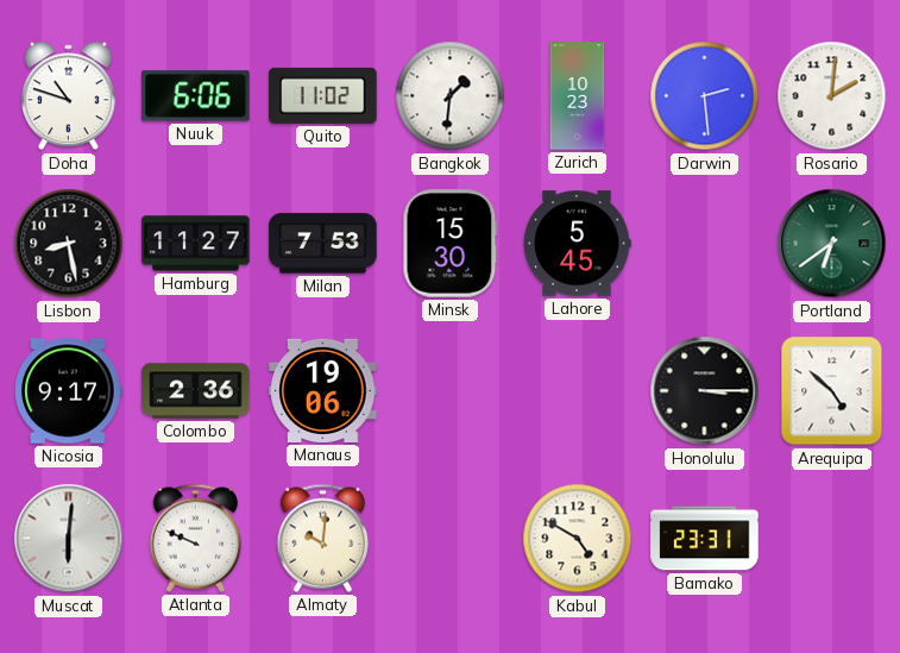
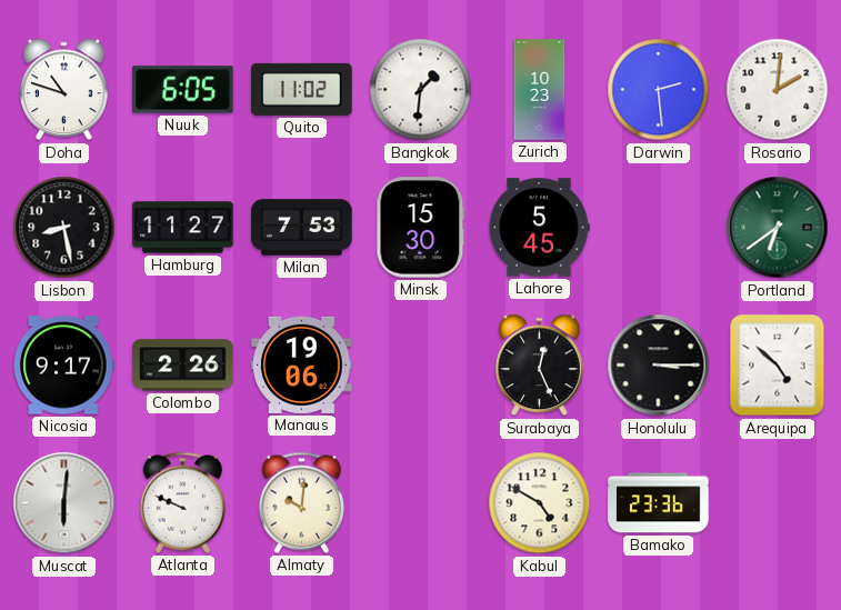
Nuuk: 6:06 -> 6:05 (183, 90)
Colombo: 2:36 -> 2:26 (183, 366)
Surabaya: none -> 12:26 (540, 366)
Bamako: 23:31 -> 23:36 (659, 503)
